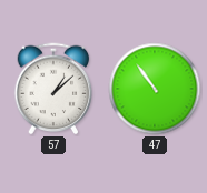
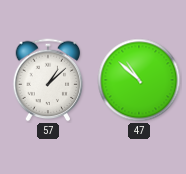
47: 10:54 -> 10:52 (139, 80)
